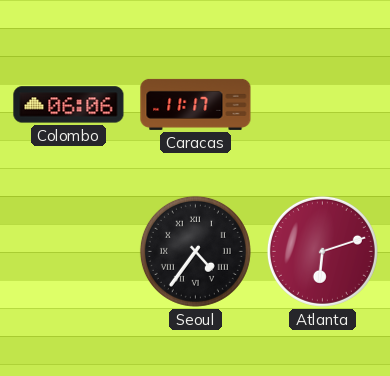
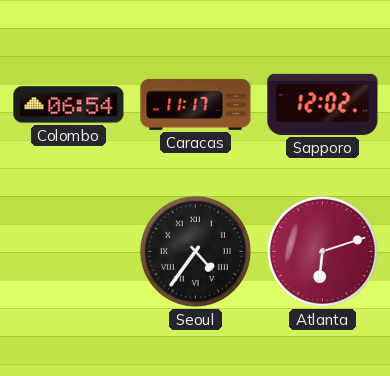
Colombo: 06:06 -> 06:54 (69, 105)
Sapporo: none -> 12:02 (323, 104)
